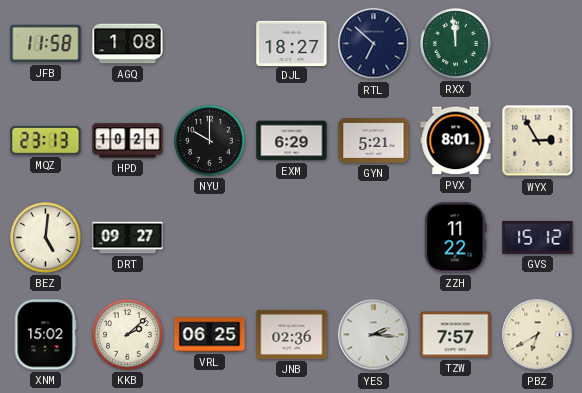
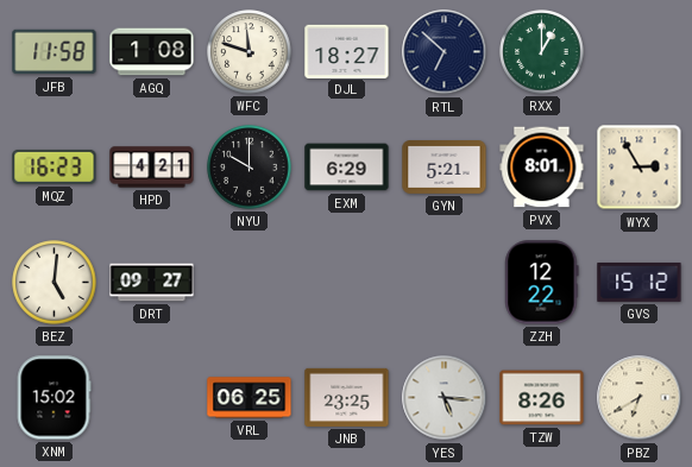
WFC: none -> 11:48 (250, 52)
RXX: 11:59 -> 1:00 (542, 52)
MQZ: 23:13 -> 16:23 (55, 166)
HPD: 10:21 -> 4:21 (152, 168)
ZZH: 11:22 -> 12:22 (542, 283)
KKB: 2:08 -> none (128, 335)
JNB: 02:36 -> 23:25 (347, 397)
YES: 2:16 -> 5:16 (445, 398)
TZW: 7:57 -> 8:26 (542, 398)
